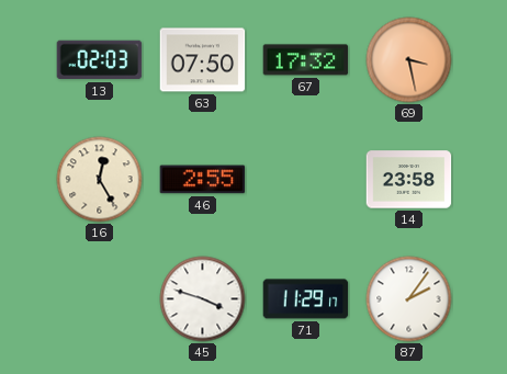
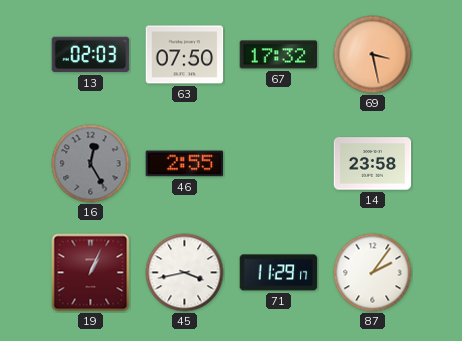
16 dial: cream -> grey (91, 164)
19: none -> 1:04 (91, 273)
45: 3:48 -> 3:43 (185, 273)
